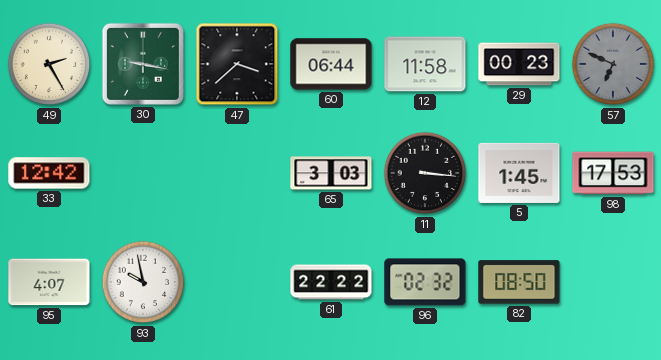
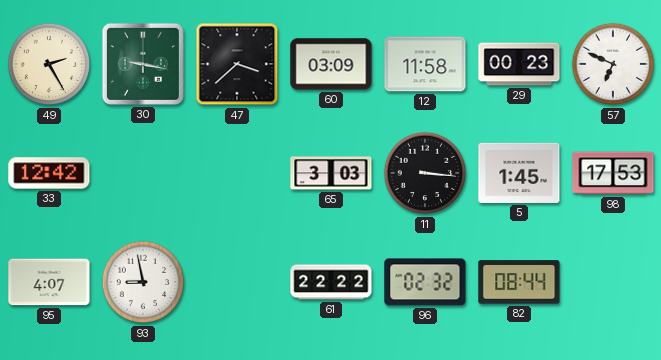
60: 06:44 -> 03:09 (331, 64)
57 dial: grey -> white (613, 64)
93: 9:58 -> 8:58 (143, 282)
82: 08:50 -> 08:44 (519, 282)
